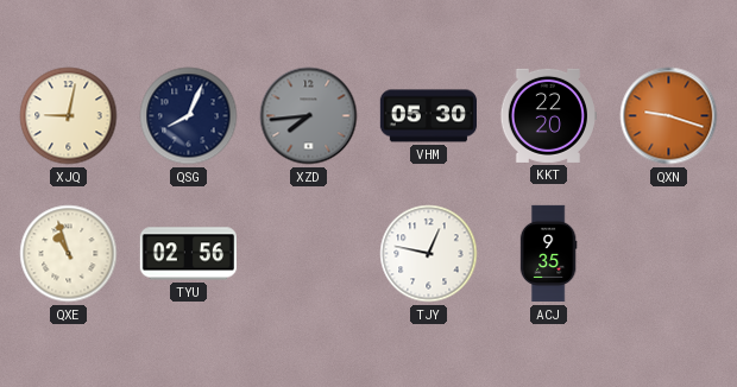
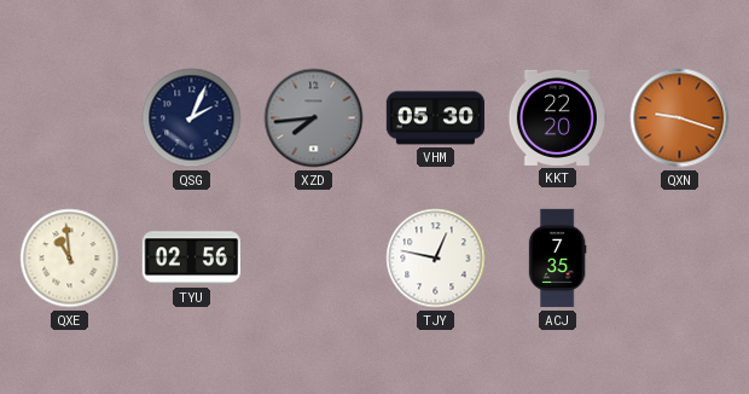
XJQ: 9:02 -> none (69, 116)
QSG: 8:04 -> 2:04 (192, 118)
QXE: 10:57 -> 10:59 (70, 259)
ACJ: 9:35 -> 7:35 (557, 259)
